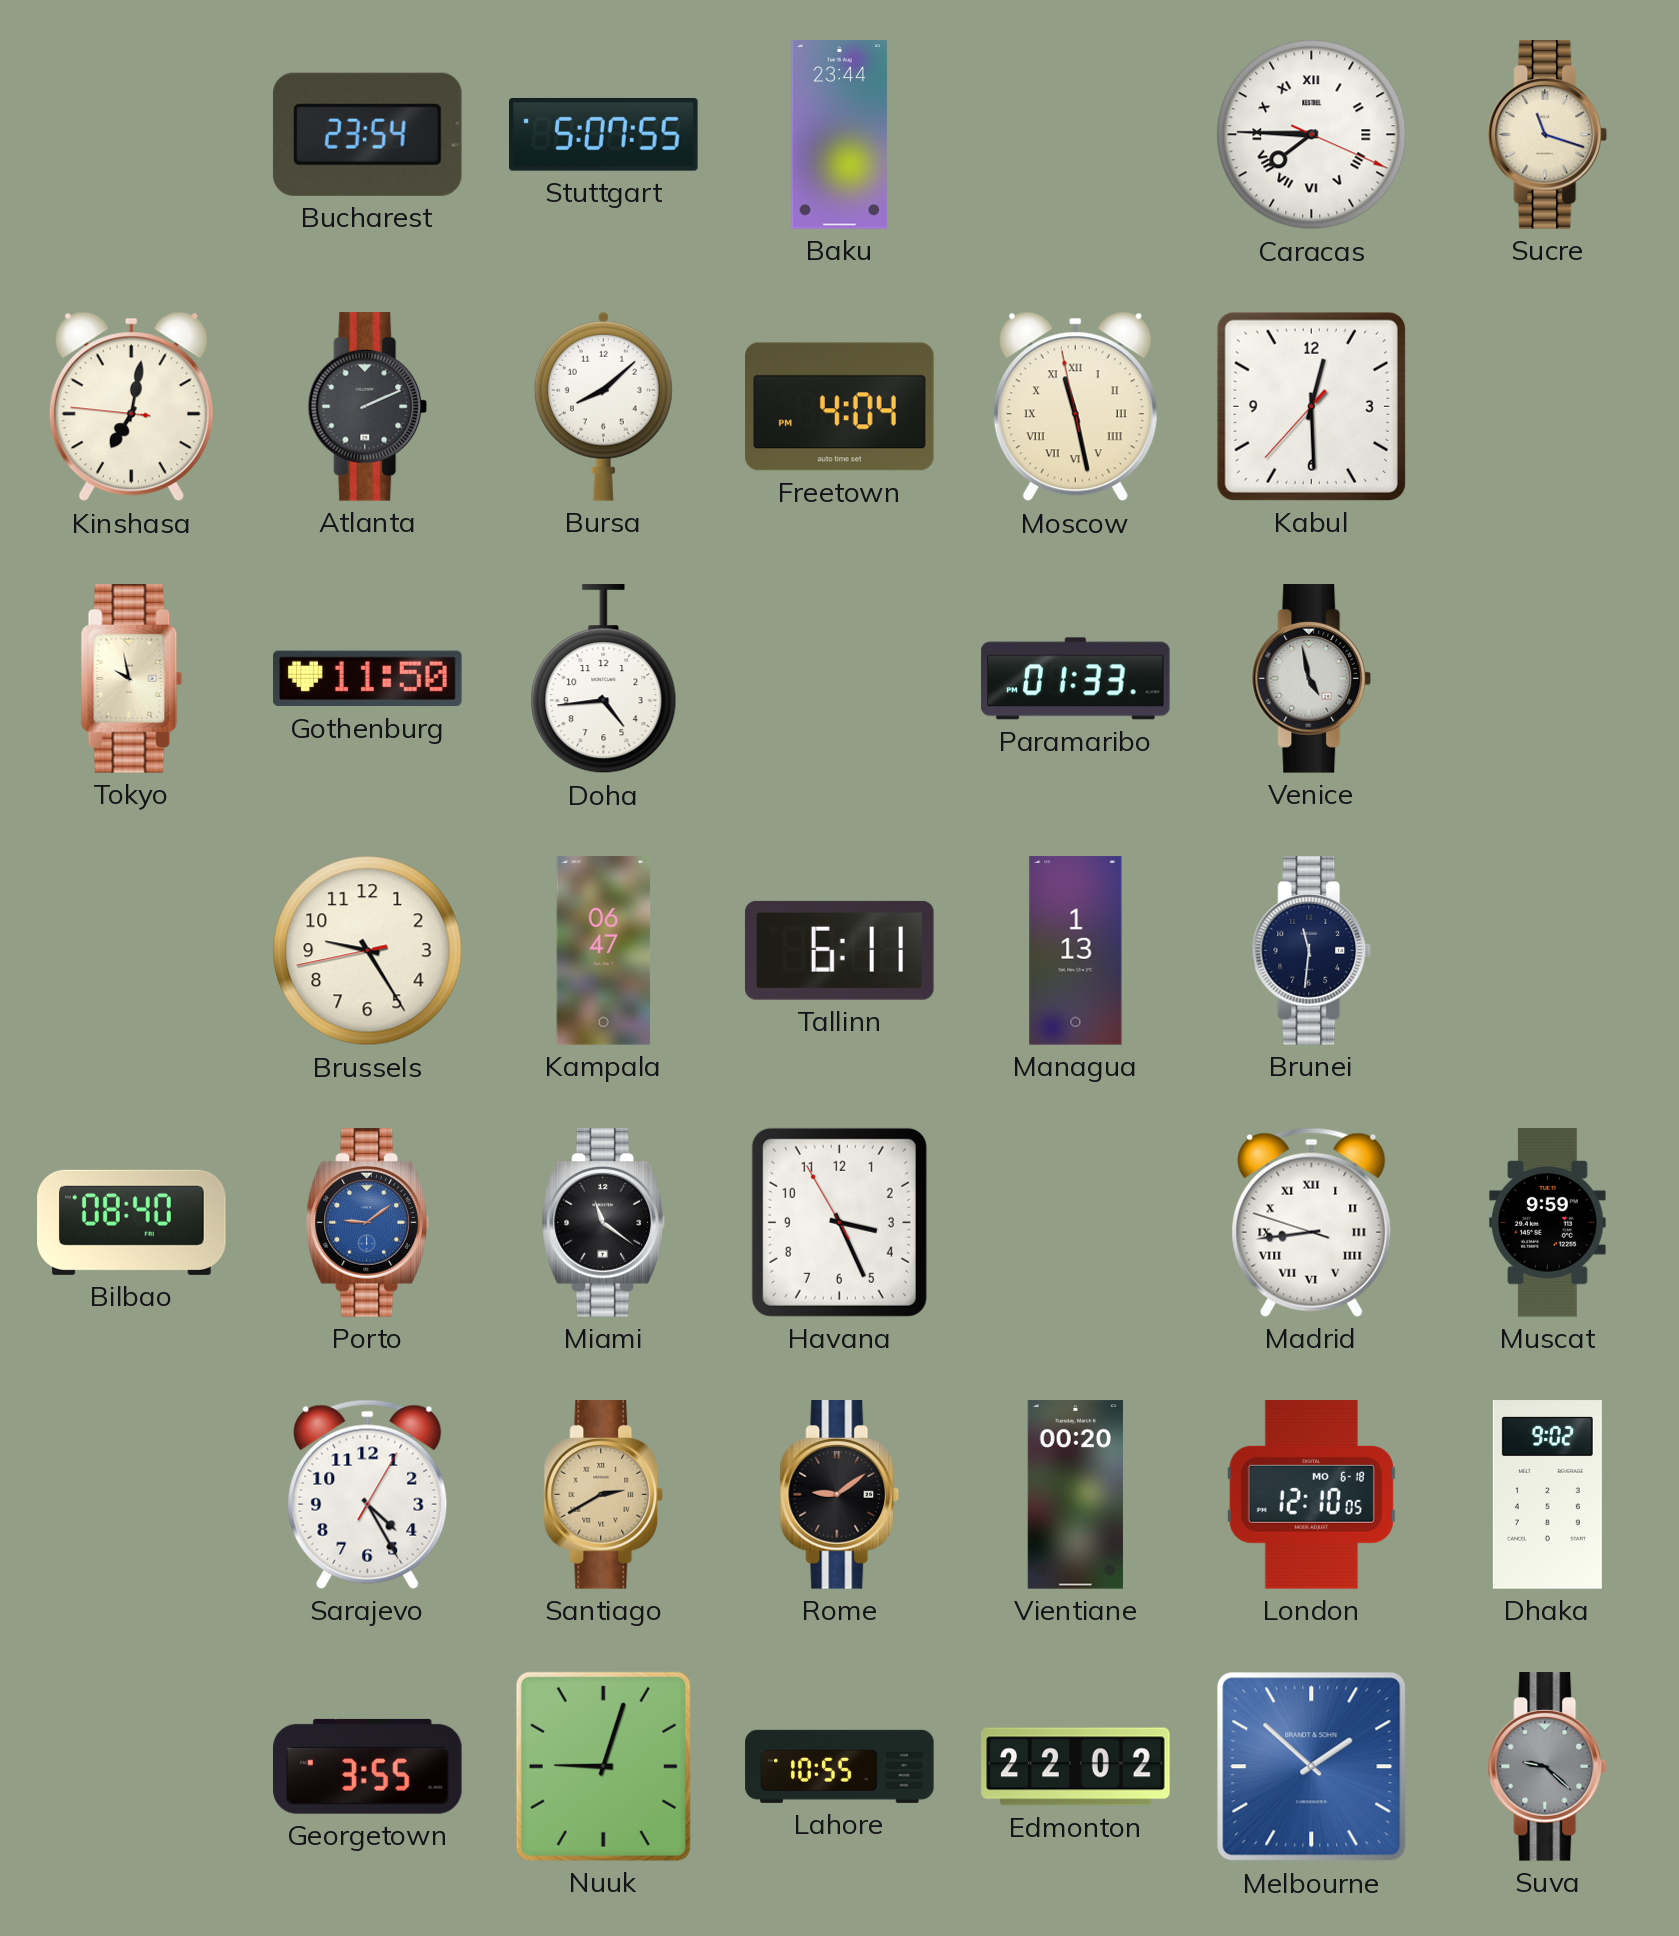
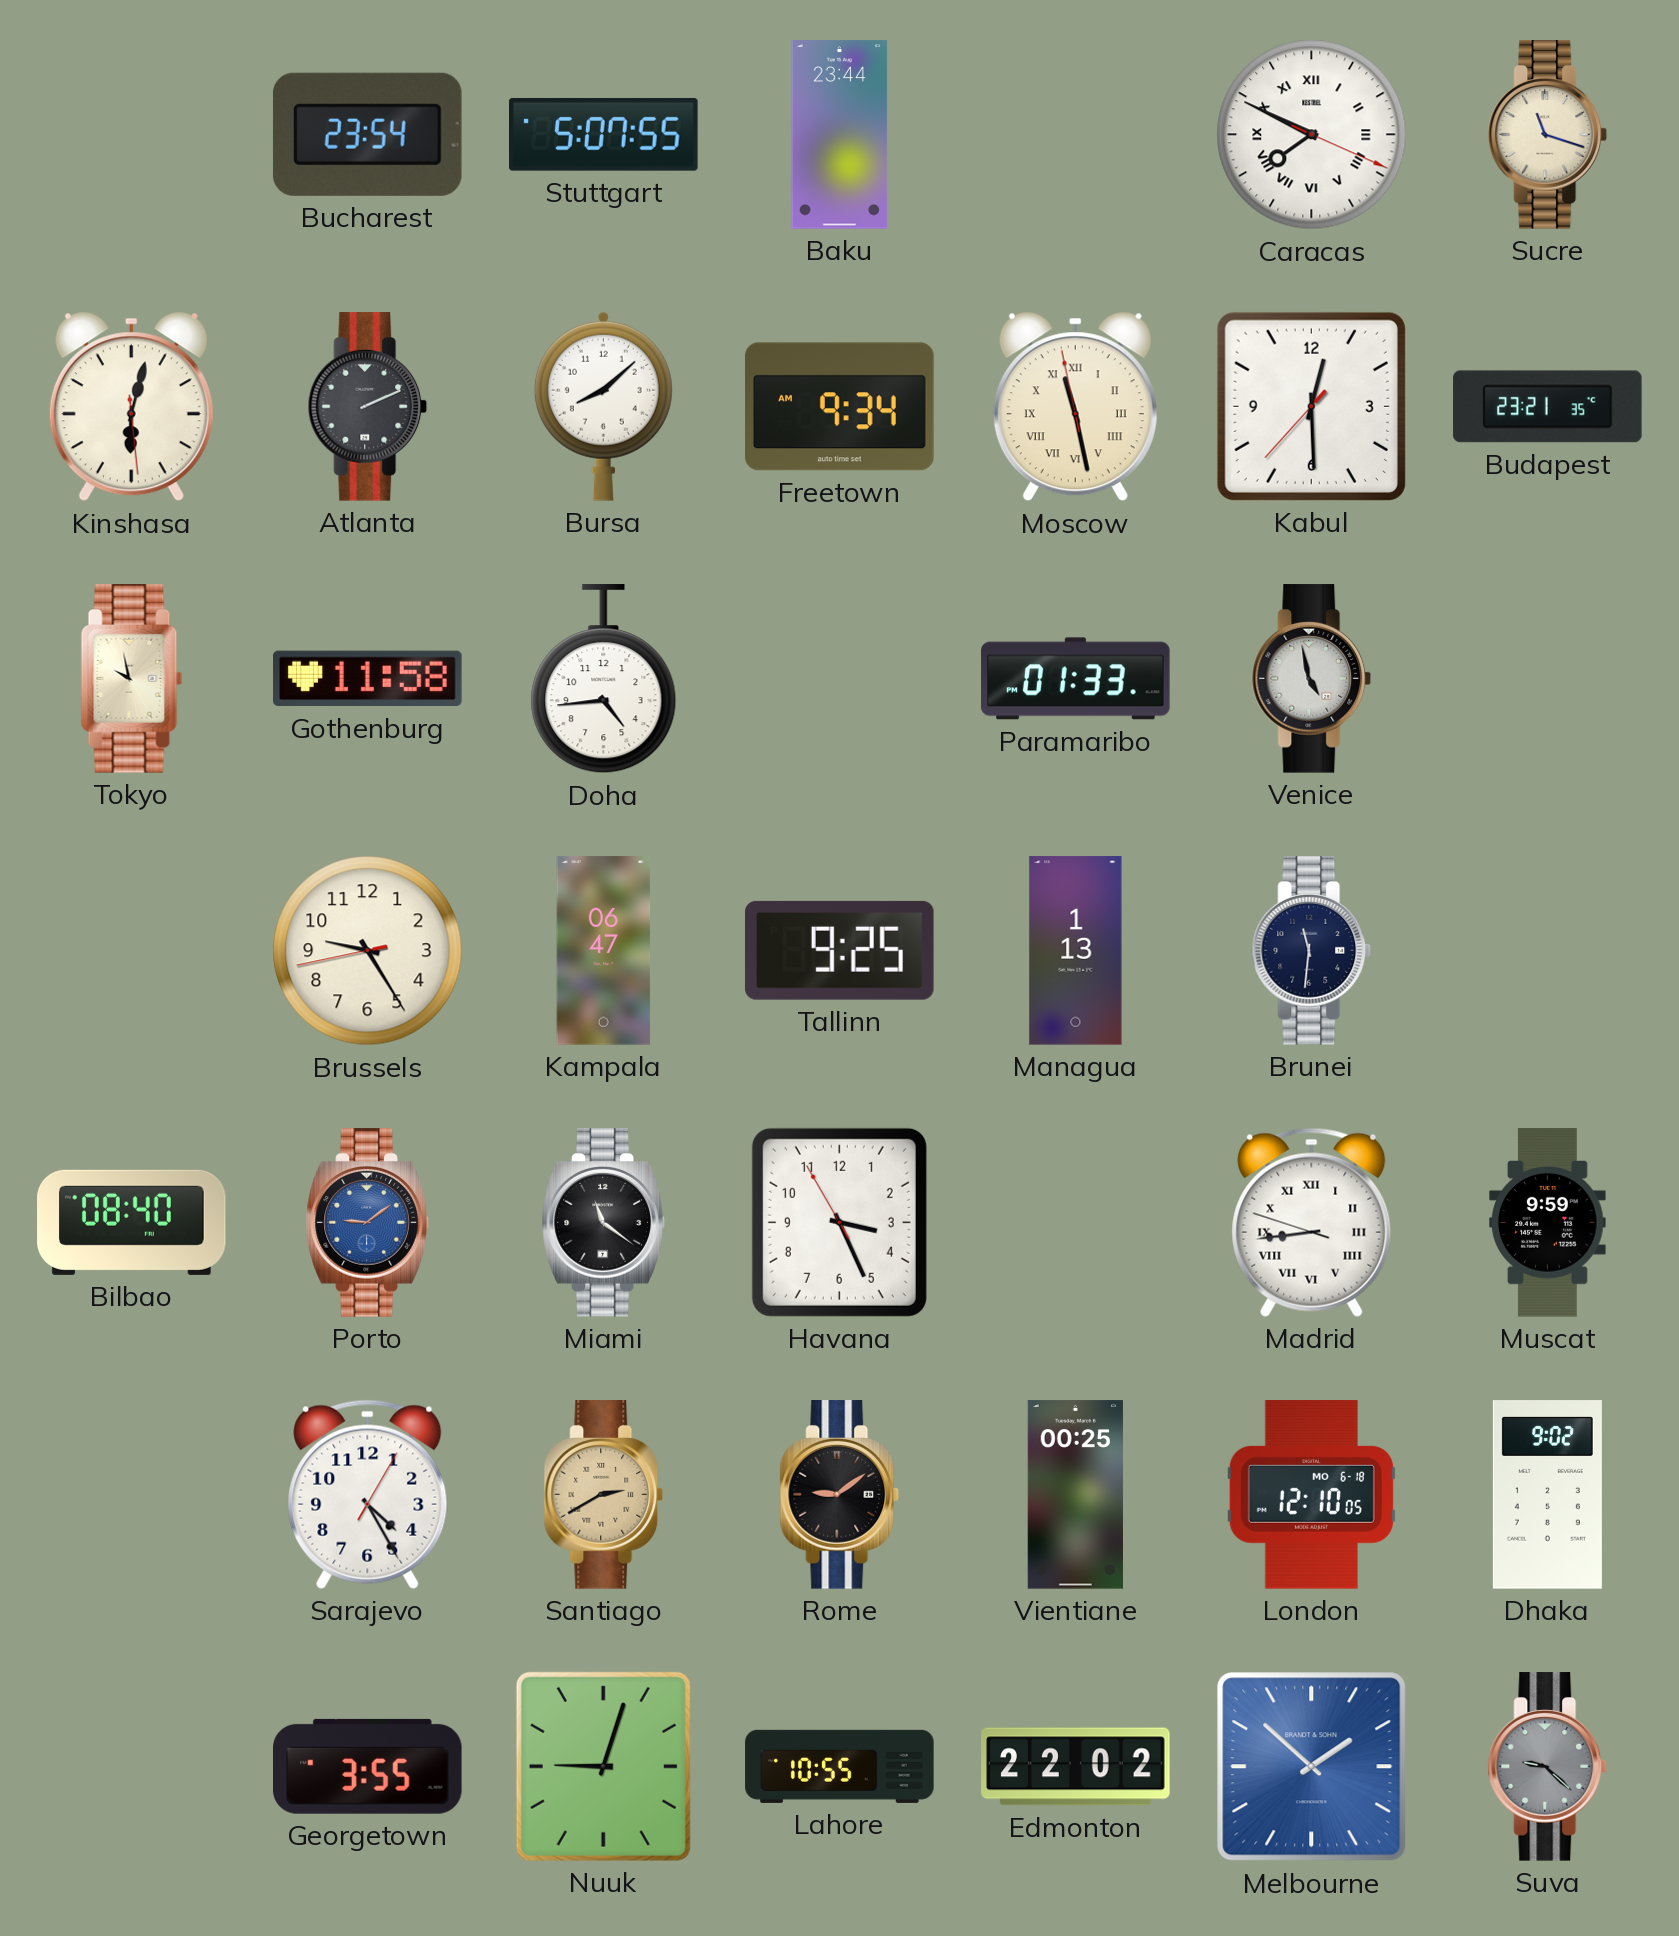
Caracas: 7:45 -> 7:49 (1312, 135)
Kinshasa: 7:01 -> 6:02 (131, 407)
Freetown: 4:04 -> 9:34 (840, 407)
Budapest: none -> 23:21 (1548, 407)
Gothenburg: 11:50 -> 11:58 (368, 679)
Tallinn: 6:11 -> 9:25 (839, 950)
Vientiane: 00:20 -> 00:25 (1075, 1495)
